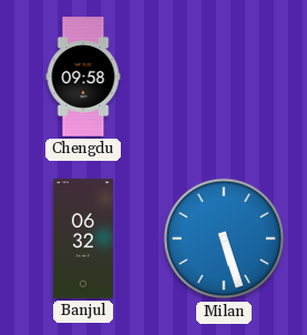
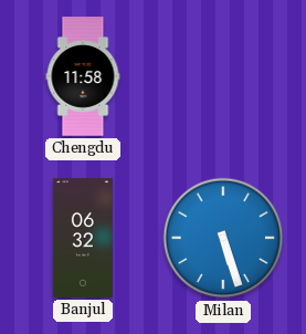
Chengdu: 09:58 -> 11:58 (83, 76)
